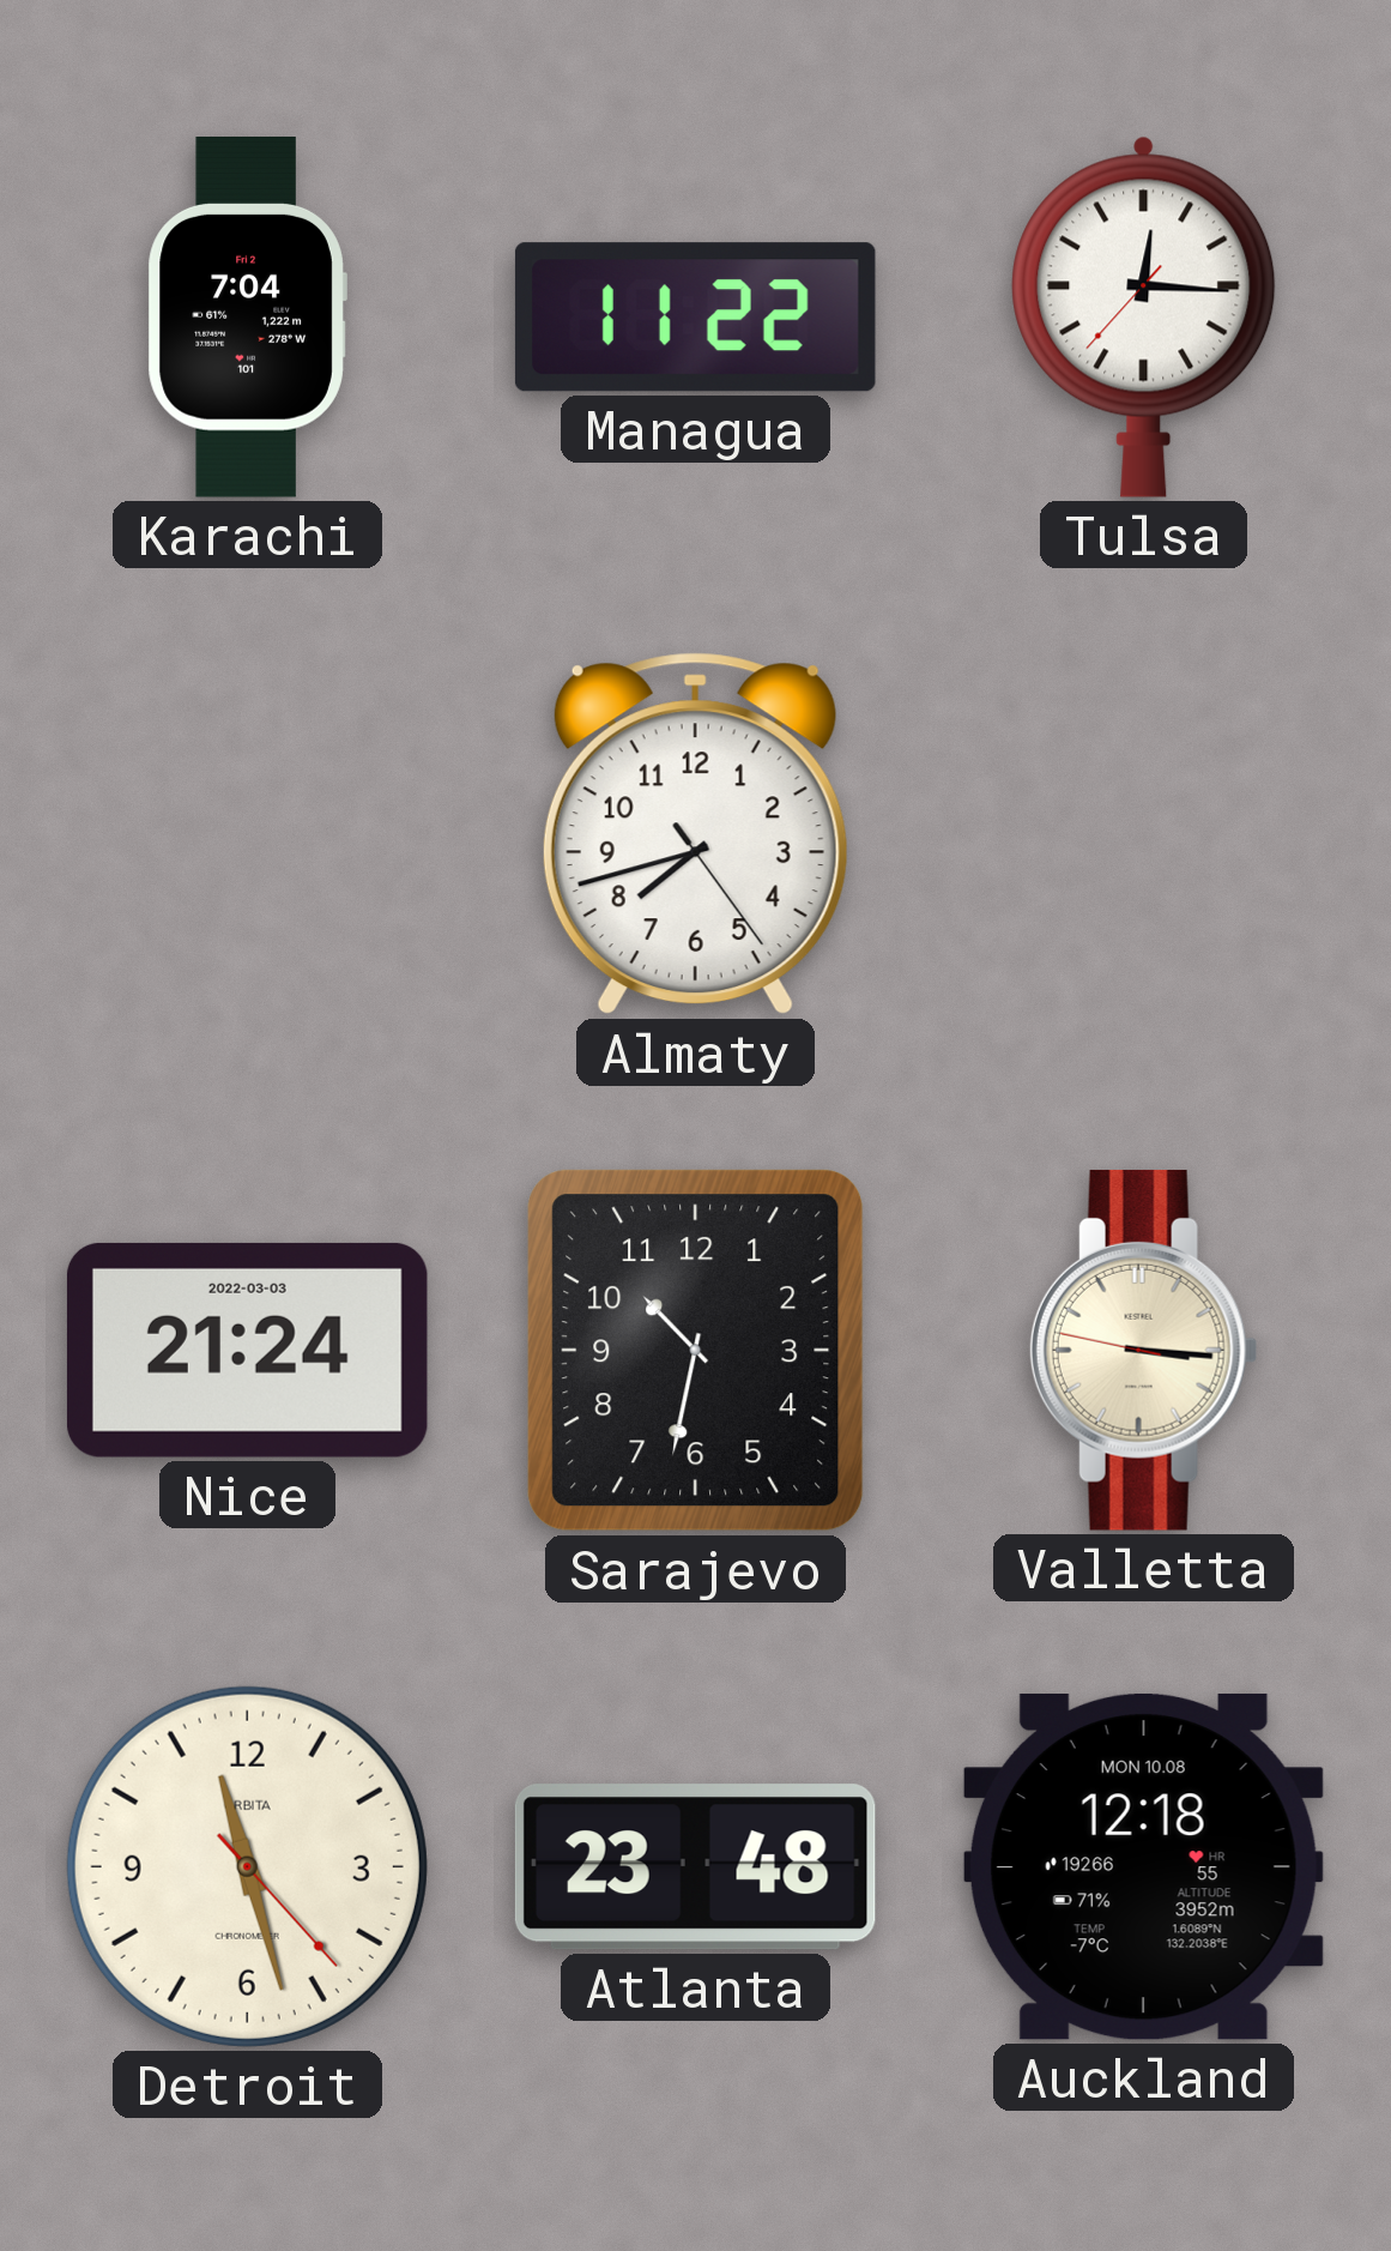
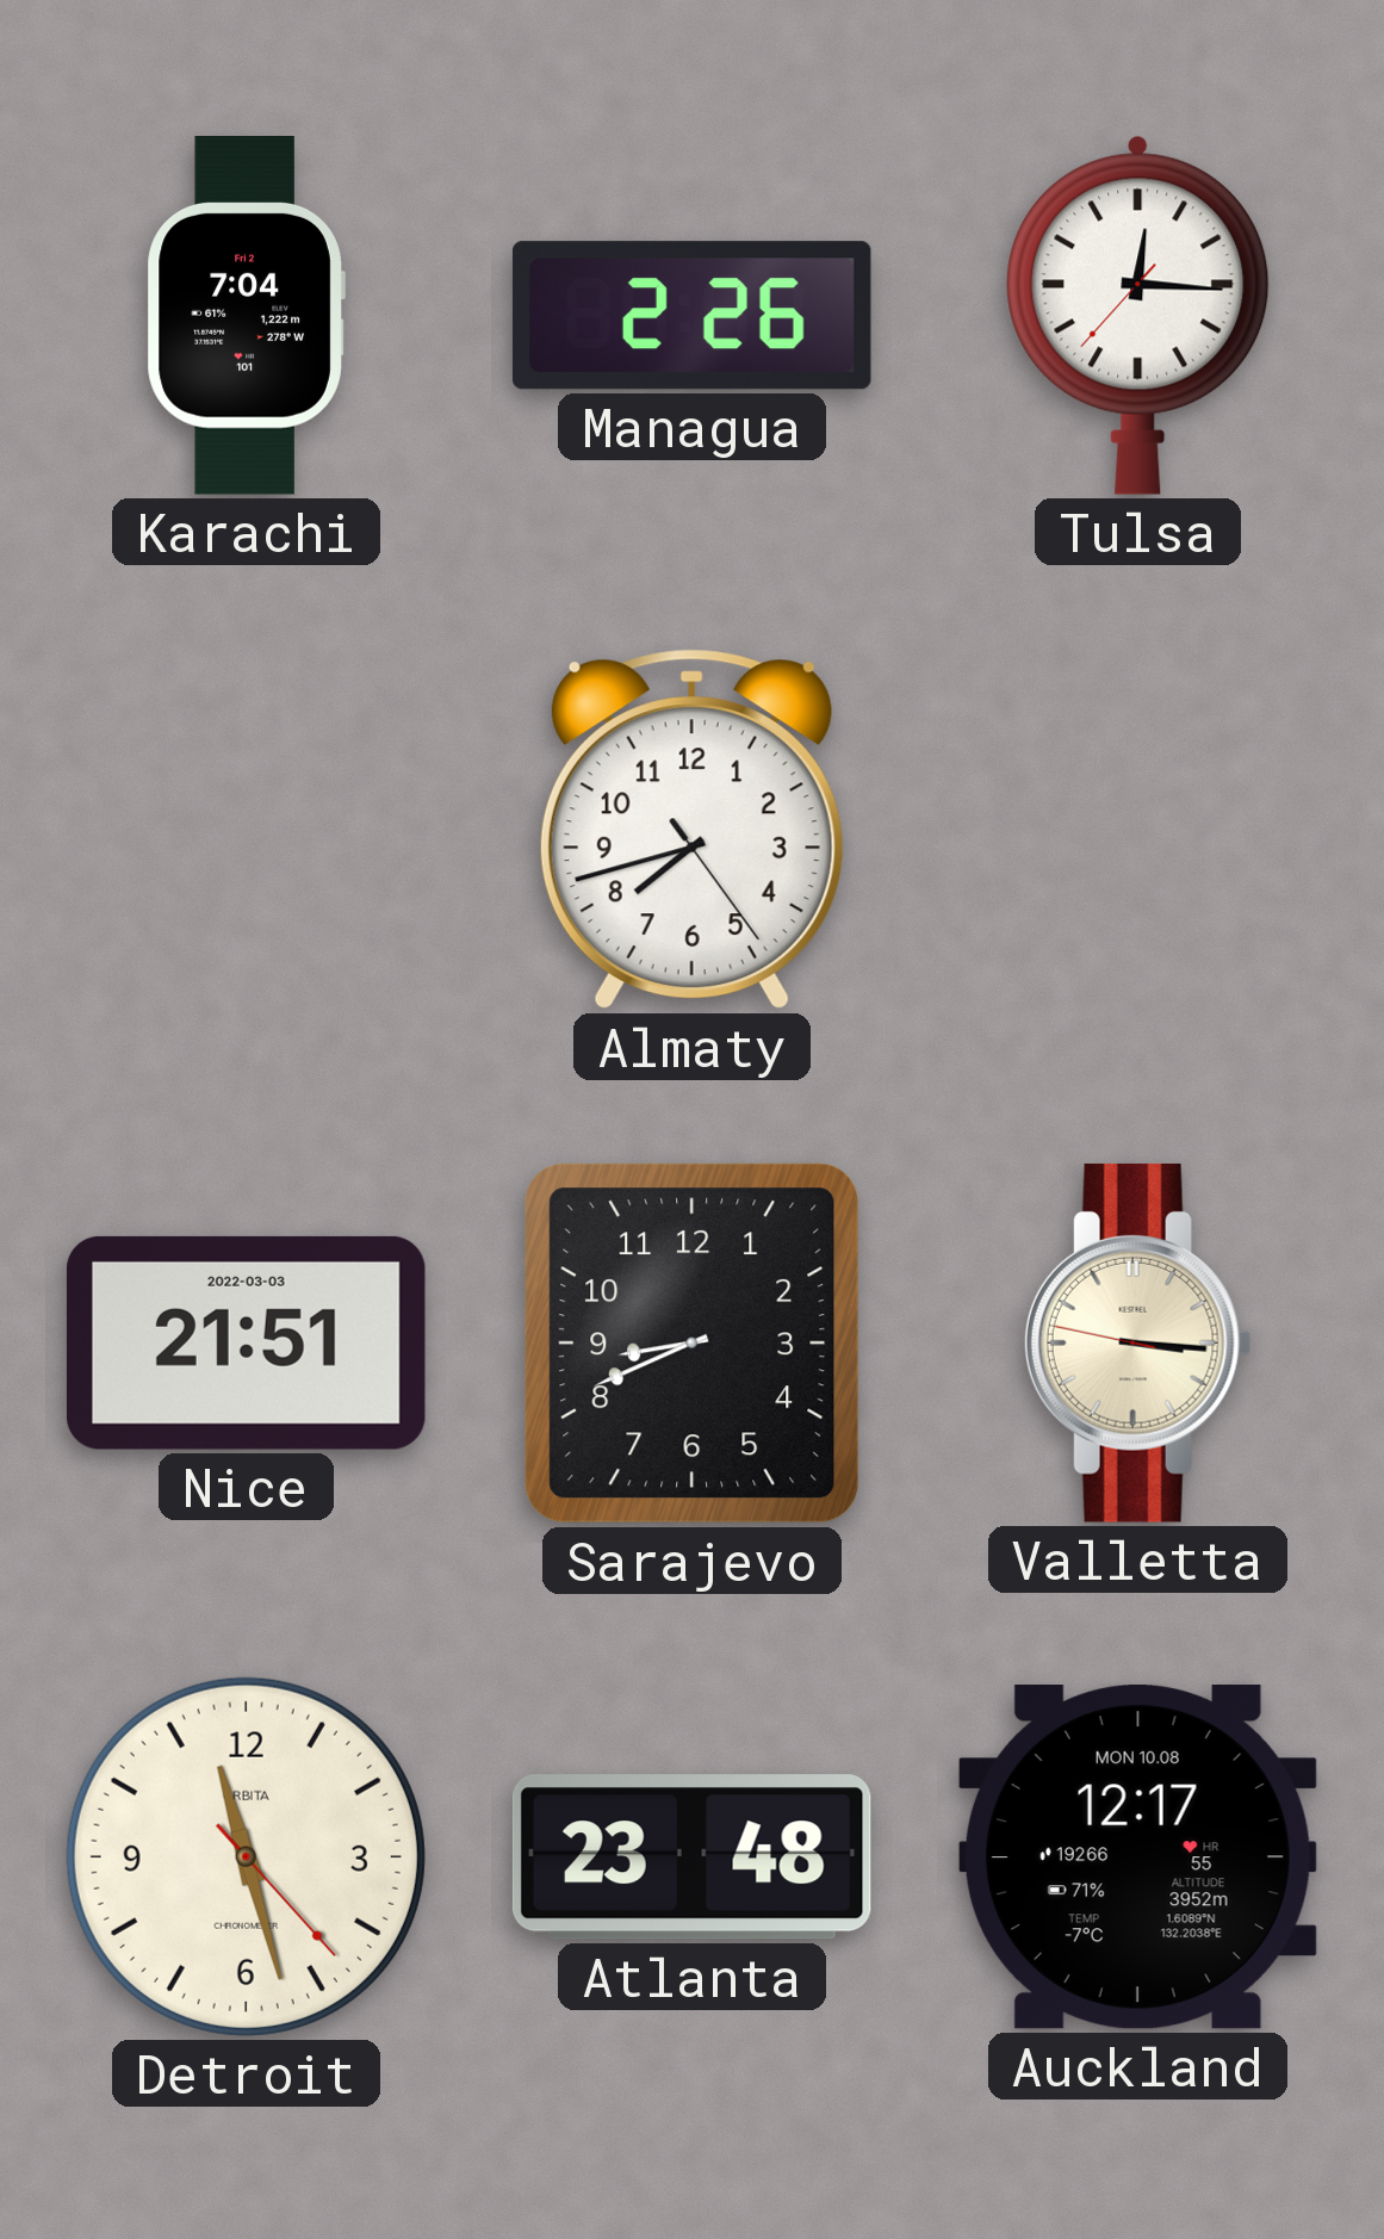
Managua: 11:22 -> 2:26 (691, 316)
Nice: 21:24 -> 21:51 (246, 1342)
Sarajevo: 10:32 -> 8:41 (693, 1344)
Auckland: 12:18 -> 12:17 (1137, 1856)
